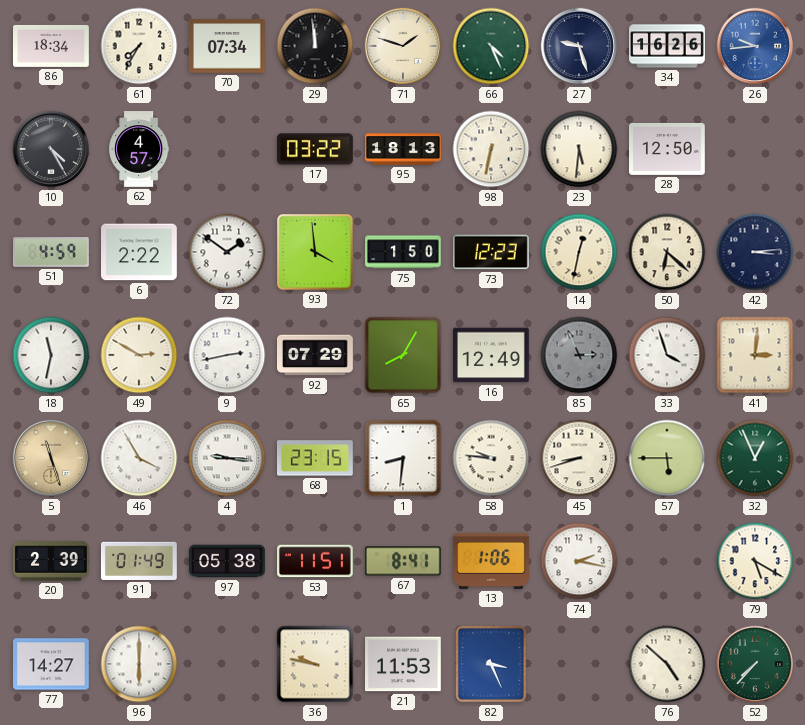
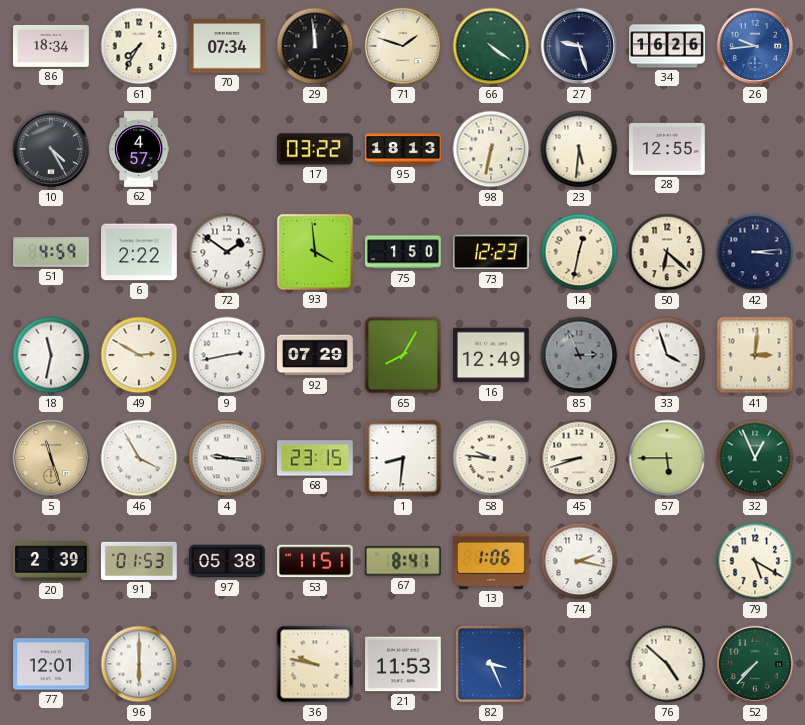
66: 4:26 -> 4:21 (491, 46)
28: 12:50 -> 12:55 (668, 149)
91: 01:49 -> 01:53 (139, 561)
77: 14:27 -> 12:01 (52, 664)
